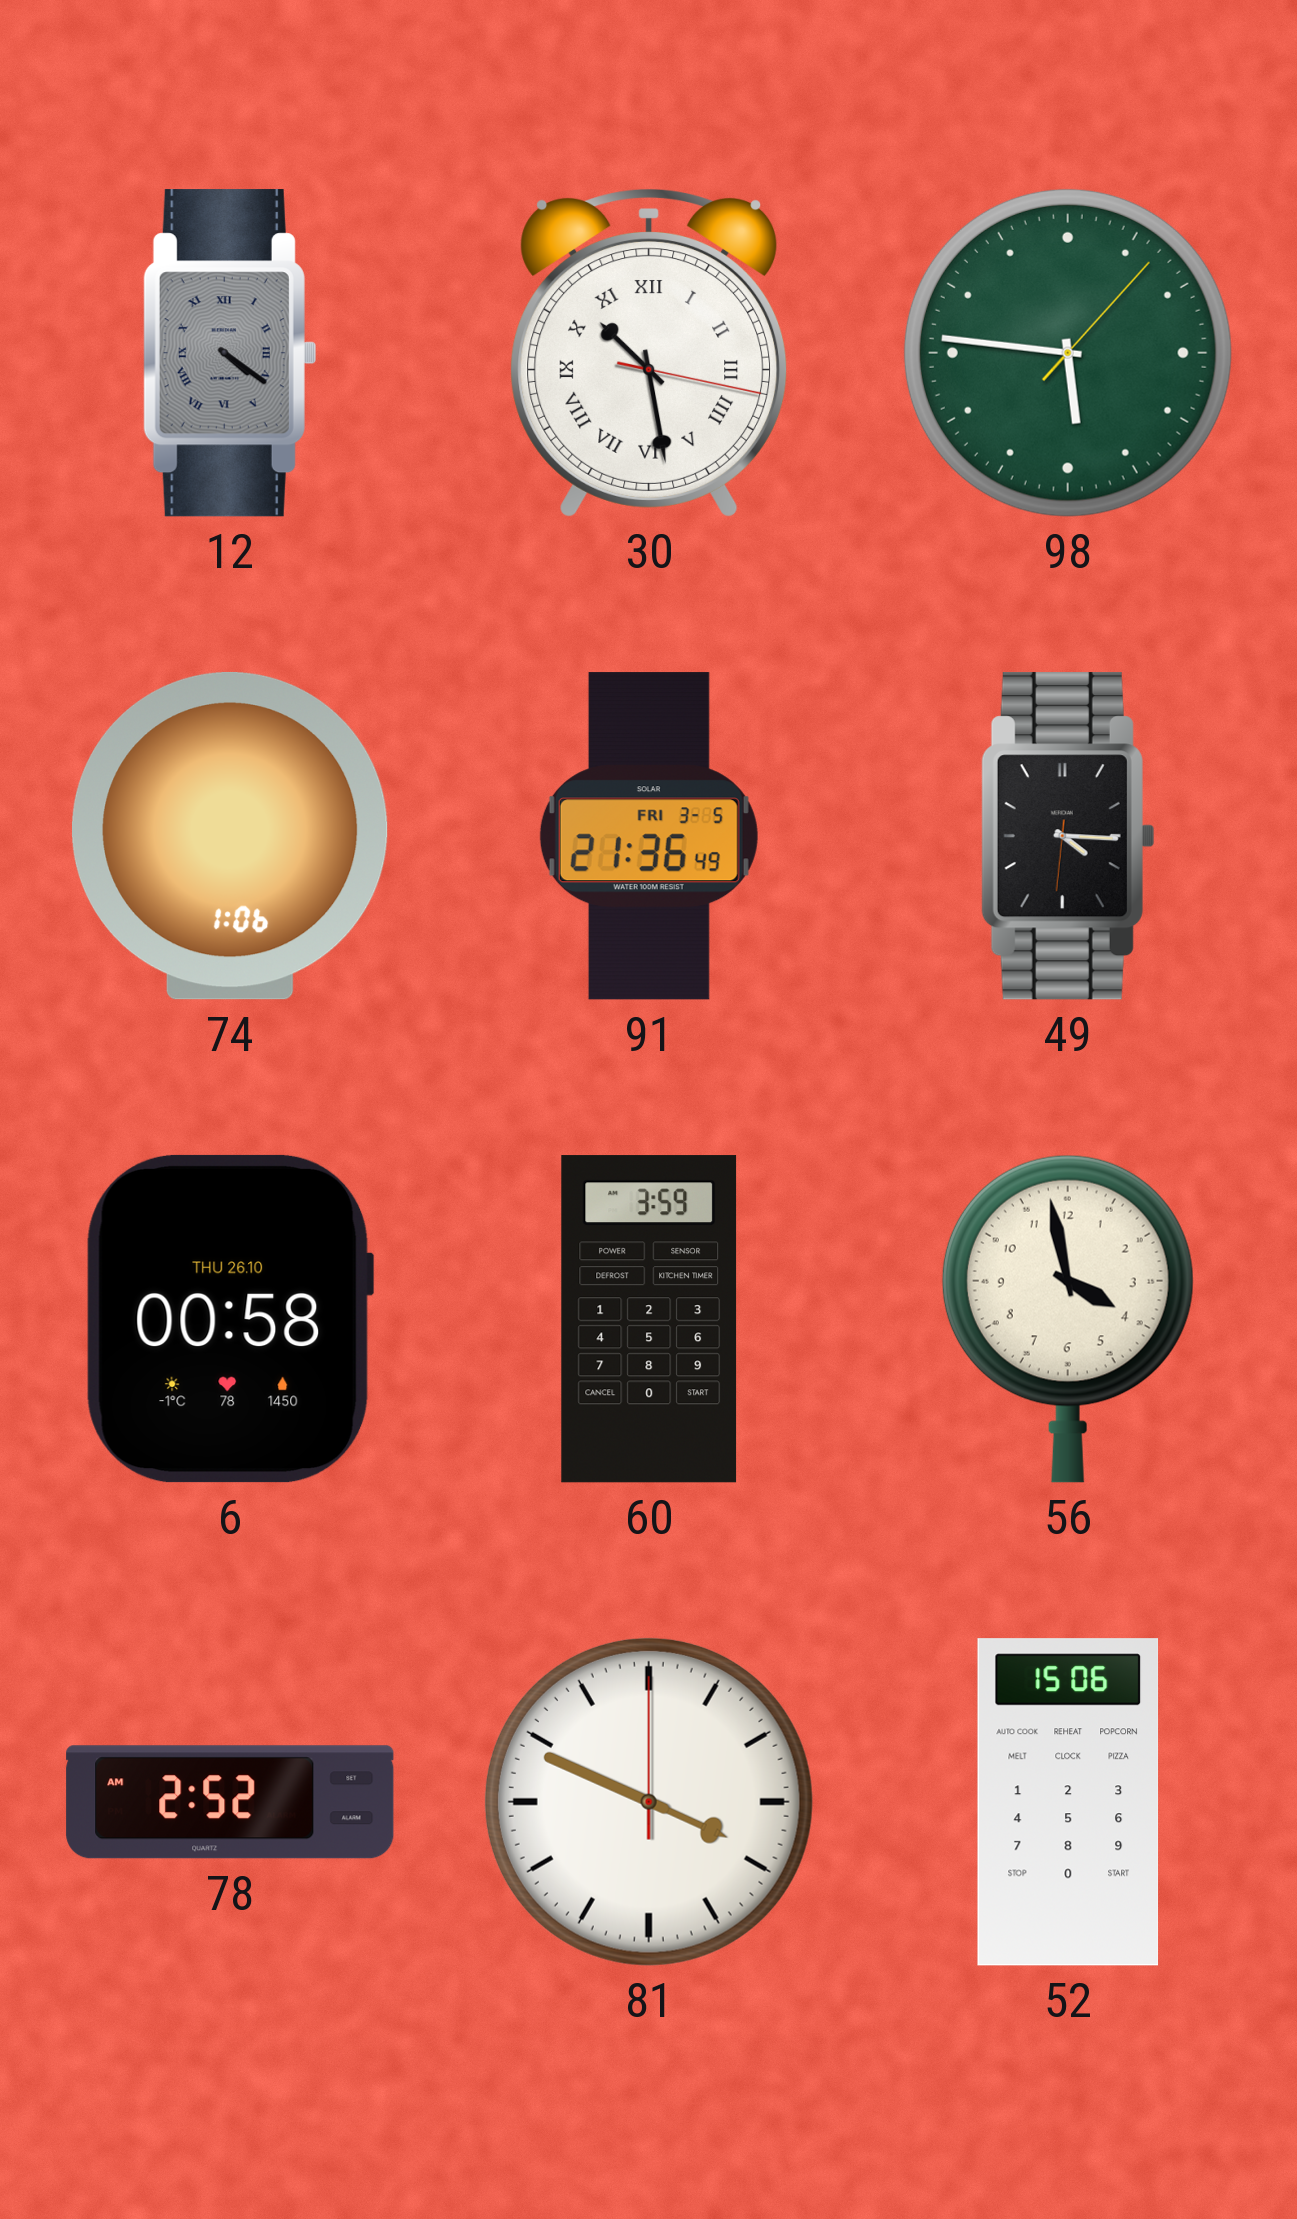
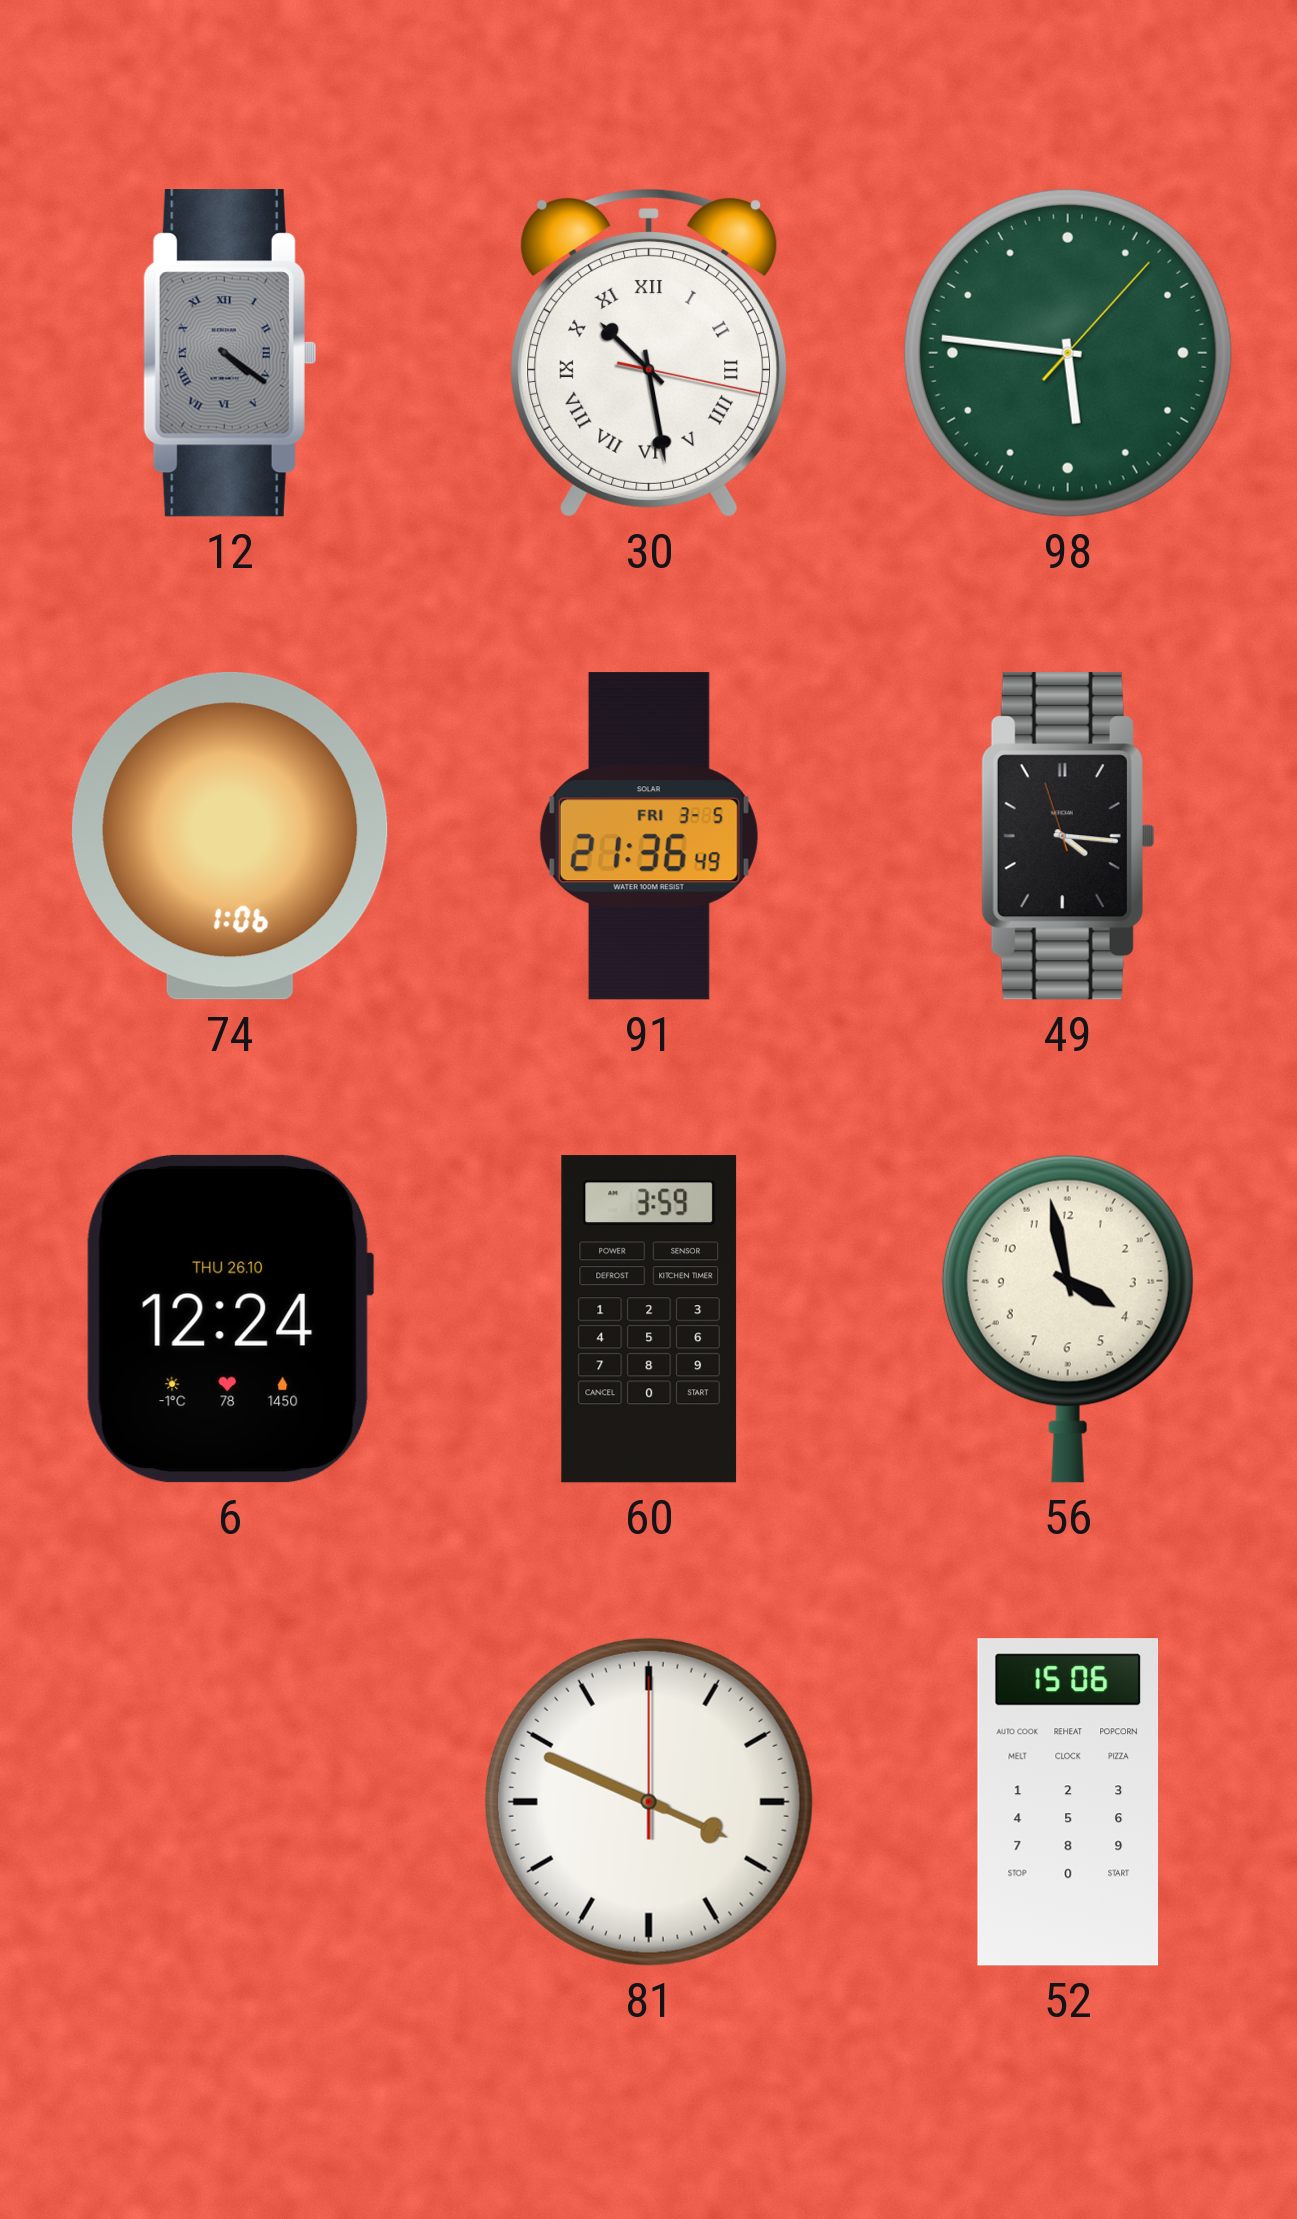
49: 4:15:31 -> 4:15:57 (1068, 836)
6: 00:58 -> 12:24 (230, 1319)
78: 2:52 -> none (230, 1802)
